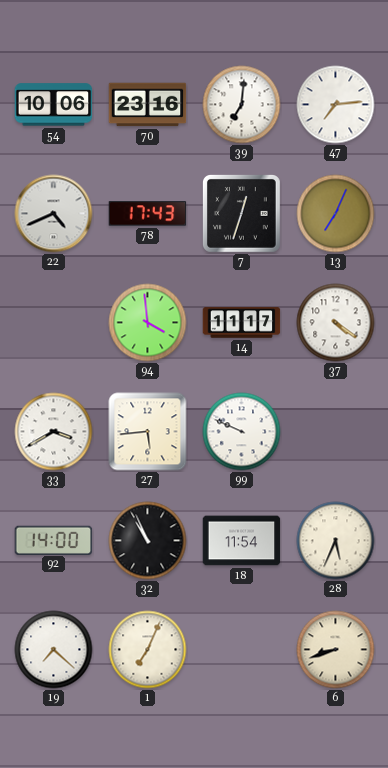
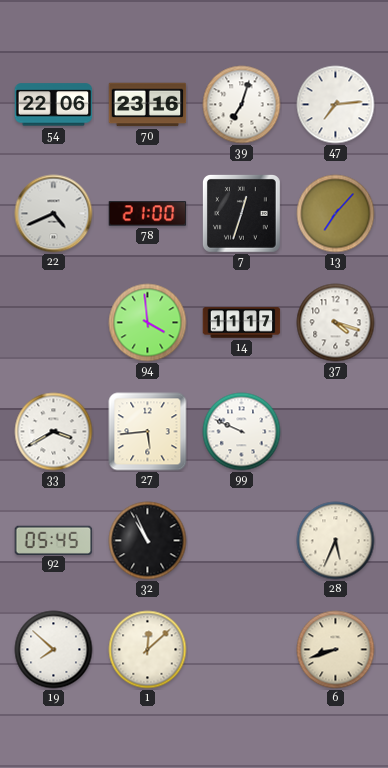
54: 10:06 -> 22:06 (54, 105)
39: 7:01 -> 7:03 (242, 105)
78: 17:43 -> 21:00 (148, 214)
13: 7:04 -> 7:07 (336, 214)
37: 4:21 -> 4:18 (336, 323)
92: 14:00 -> 05:45 (54, 540)
18: 11:54 -> none (242, 541)
19: 7:22 -> 7:52 (54, 650)
1: 7:04 -> 12:08 (148, 650)
